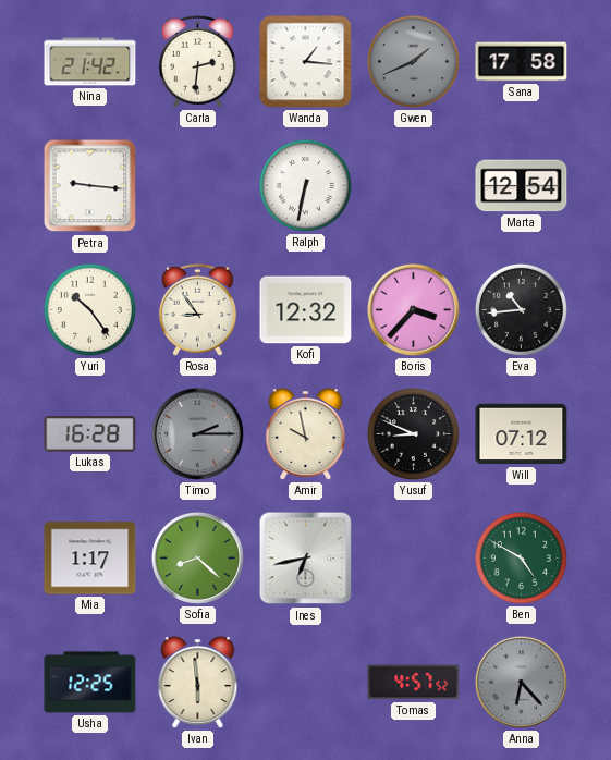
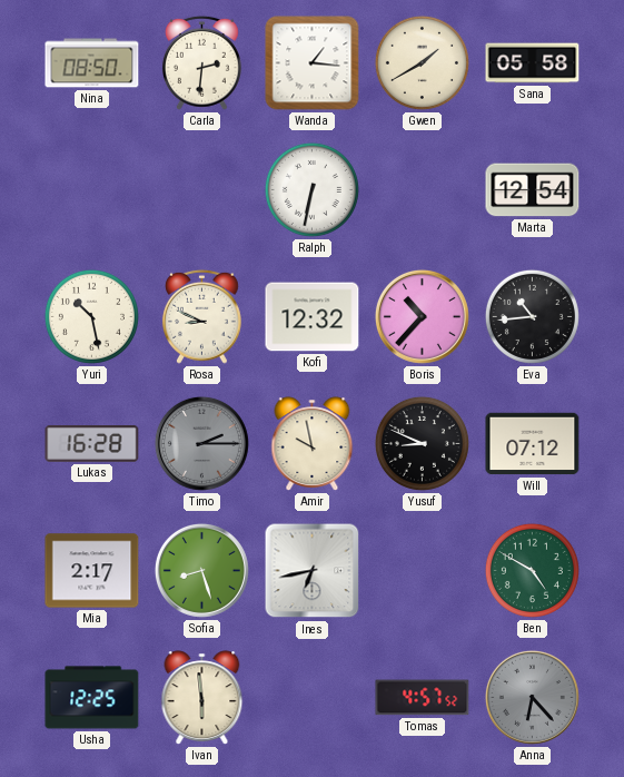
Nina: 21:42 -> 08:50 (92, 63)
Gwen: 1:41 -> 1:40 (422, 62)
Gwen dial: grey -> cream (422, 62)
Sana: 17:58 -> 05:58 (533, 63)
Petra: 9:16 -> none (90, 186)
Yuri: 10:24 -> 10:28 (91, 316)
Rosa: 8:54 -> 8:49 (201, 316)
Boris: 3:37 -> 10:37 (422, 316)
Mia: 1:17 -> 2:17 (92, 571)
Sofia: 8:22 -> 8:27 (201, 570)
